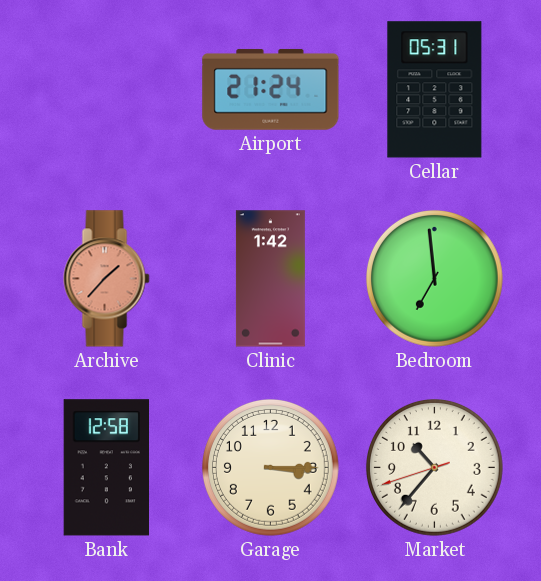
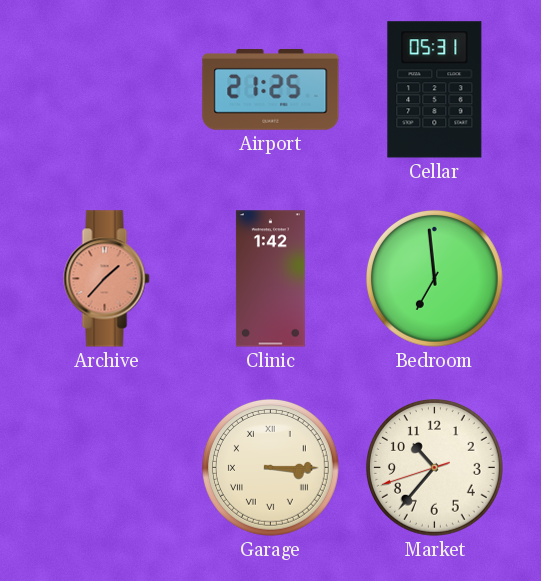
Airport: 21:24 -> 21:25 (271, 89)
Bank: 12:58 -> none (106, 468)
Garage numerals: Arabic -> Roman (270, 467)
